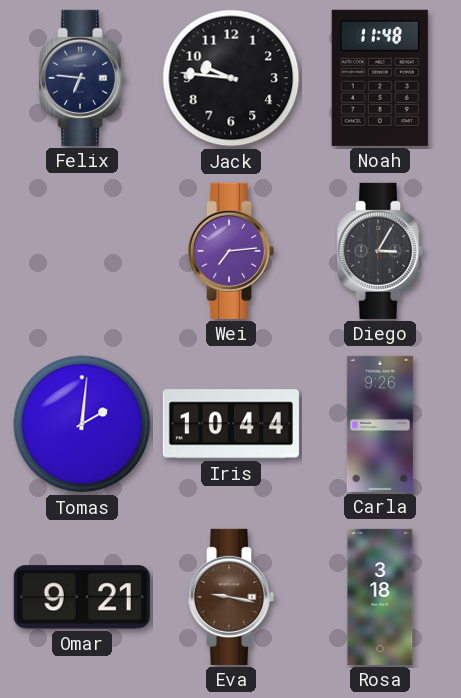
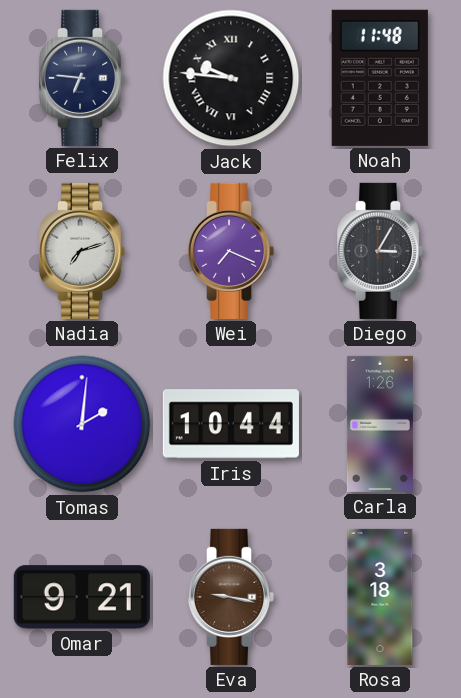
Jack numerals: Arabic -> Roman (231, 78)
Nadia: none -> 7:12 (82, 251)
Wei: 7:14 -> 7:19 (231, 251)
Carla: 9:26 -> 1:26 (380, 424)
